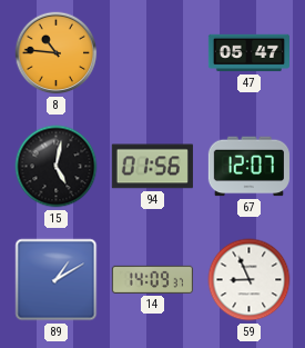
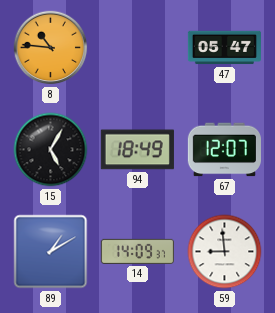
15: 5:02 -> 5:05 (51, 150)
94: 01:56 -> 18:49 (137, 150)
59: 8:56 -> 8:59 (225, 252)
